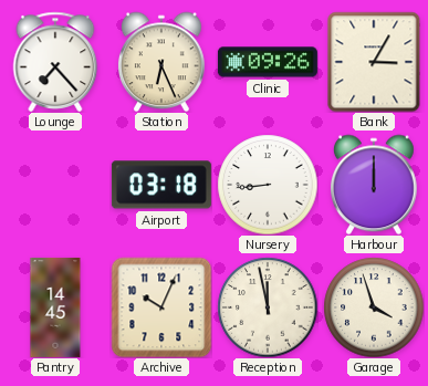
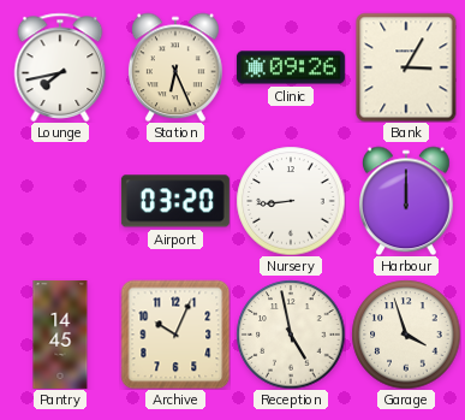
Lounge: 7:23 -> 7:43 (60, 67)
Airport: 03:18 -> 03:20 (175, 201)
Reception: 11:58 -> 4:58 (291, 335)
